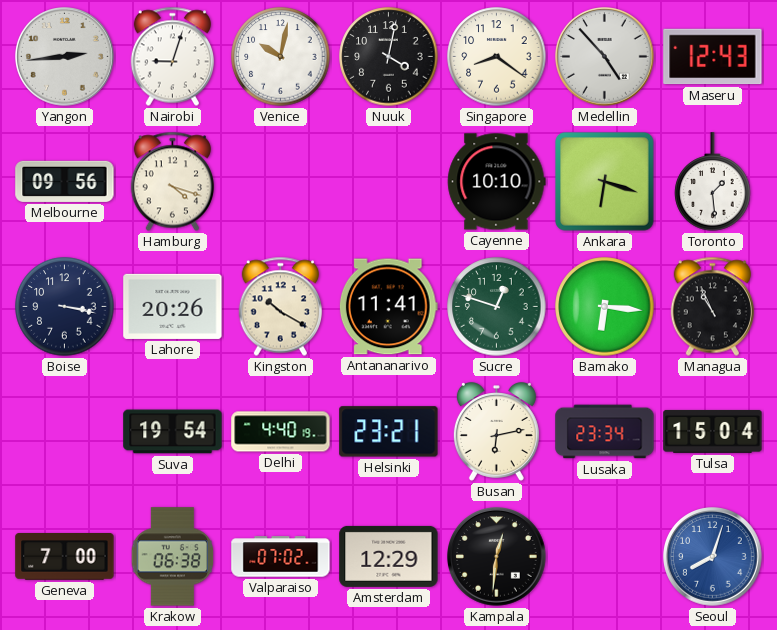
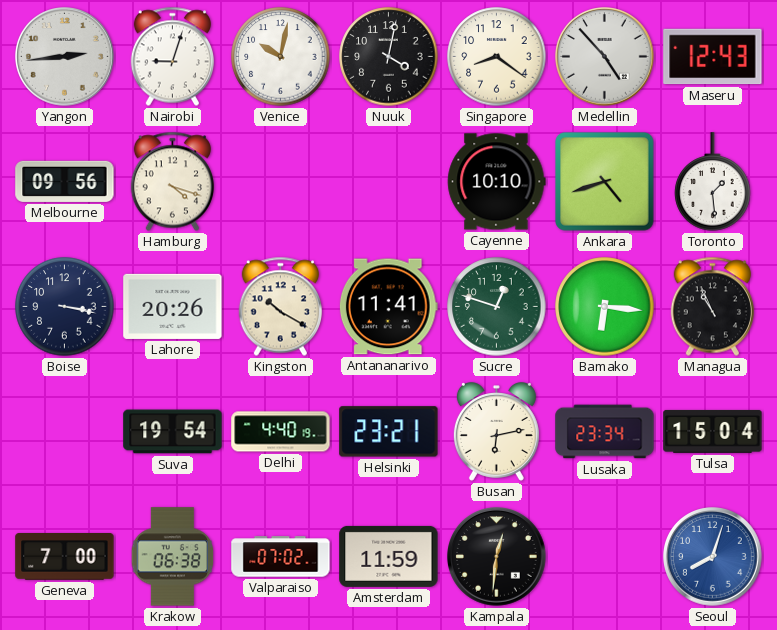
Ankara: 6:18 -> 4:42 (605, 182)
Amsterdam: 12:29 -> 11:59 (389, 556)
